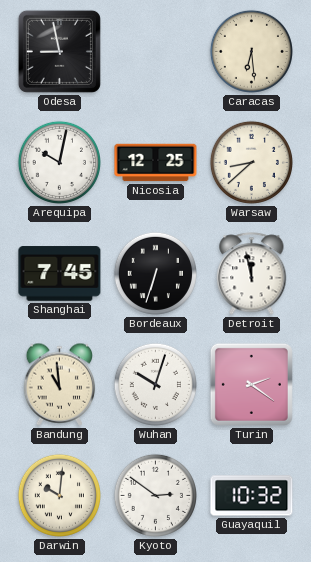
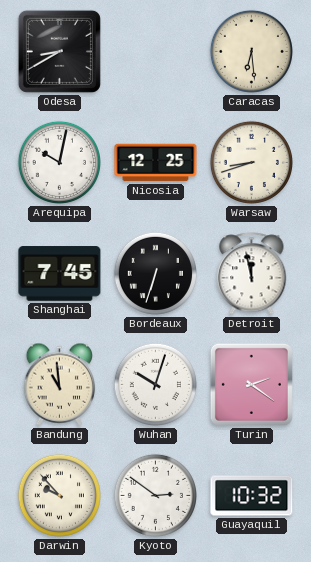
Odesa: 8:58 -> 8:40 (59, 51)
Warsaw: 8:38 -> 8:42 (251, 162)
Darwin: 10:01 -> 9:53 (59, 495)
